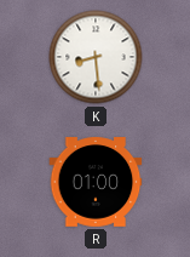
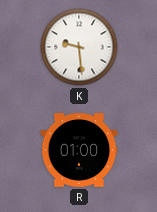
K: 8:29 -> 9:29 (79, 47)
